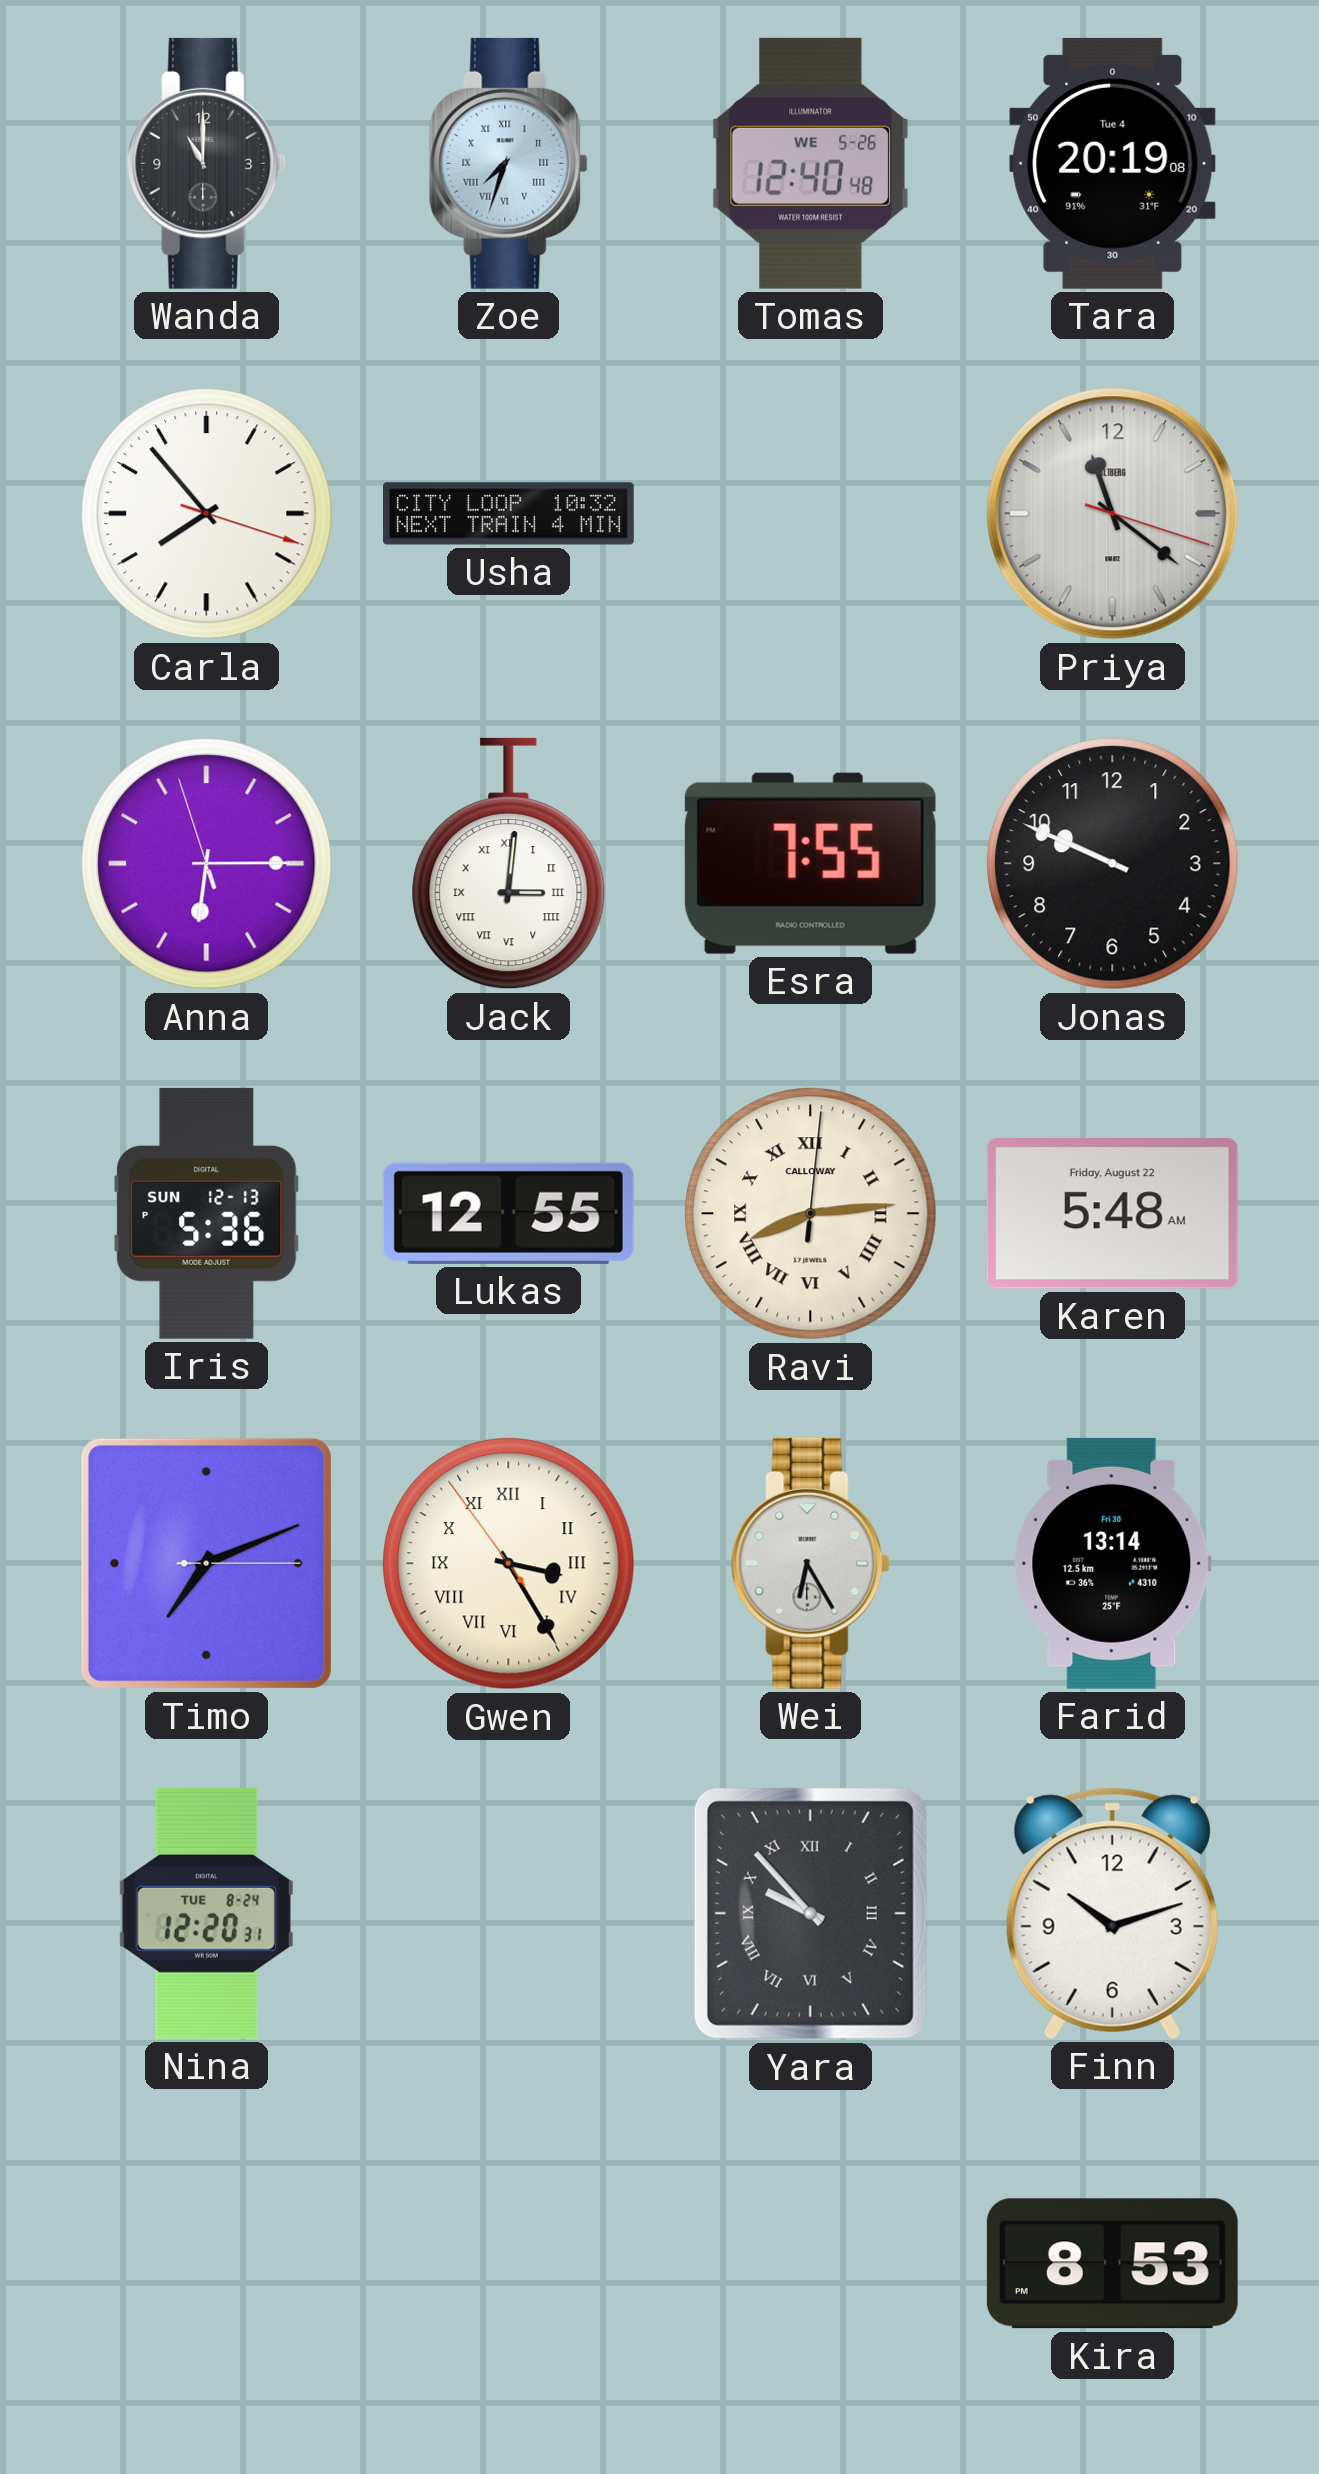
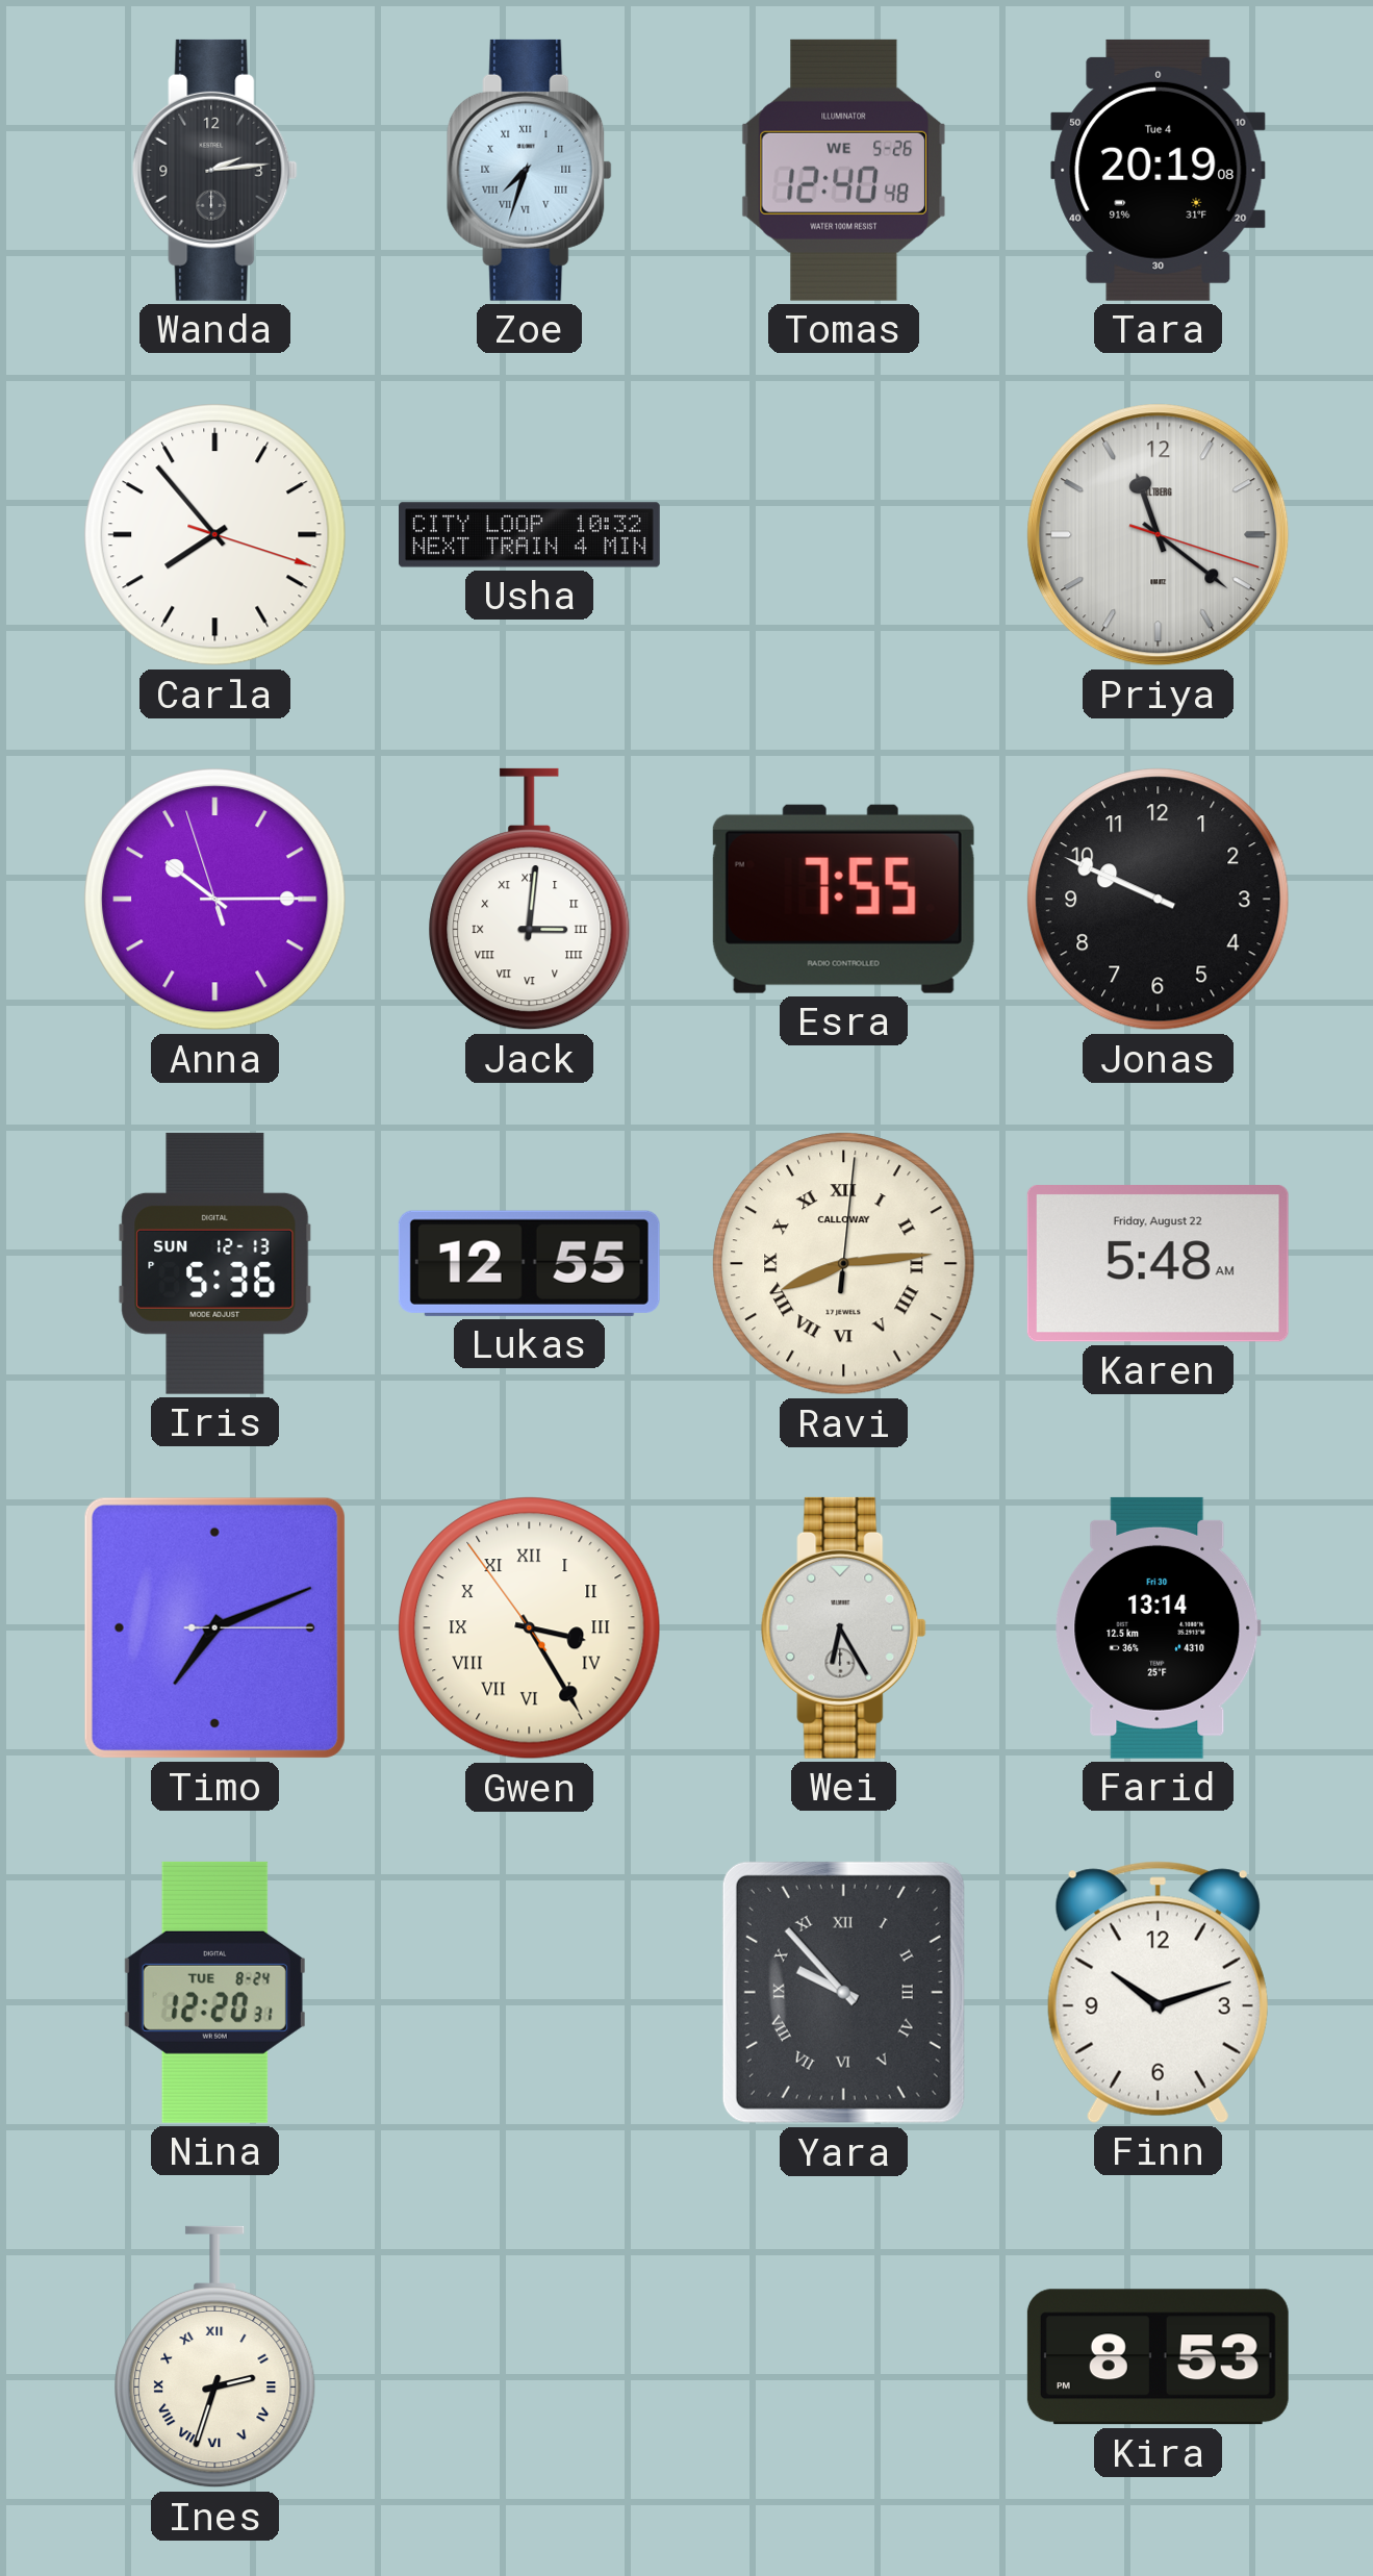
Wanda: 11:00 -> 2:14 (215, 170)
Anna: 6:14 -> 10:14 (215, 900)
Ines: none -> 2:33 (215, 2357)
